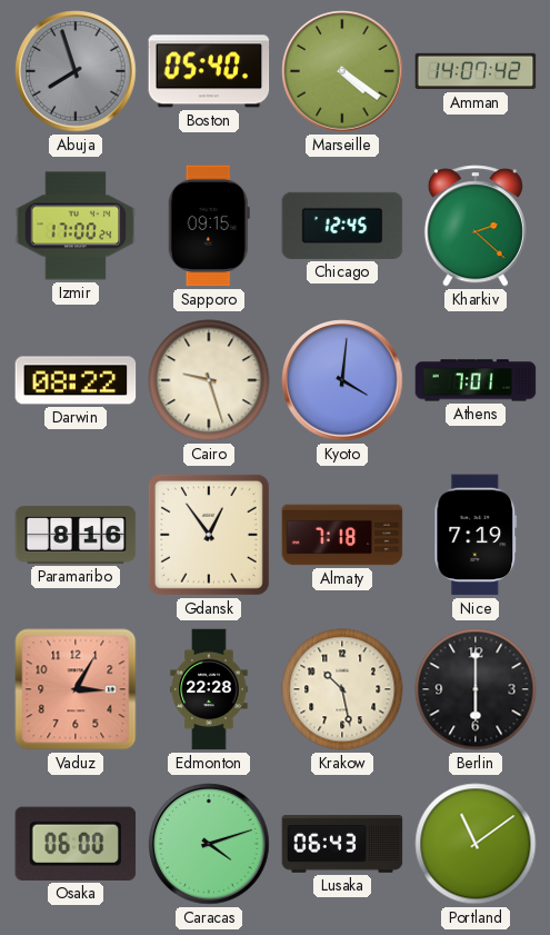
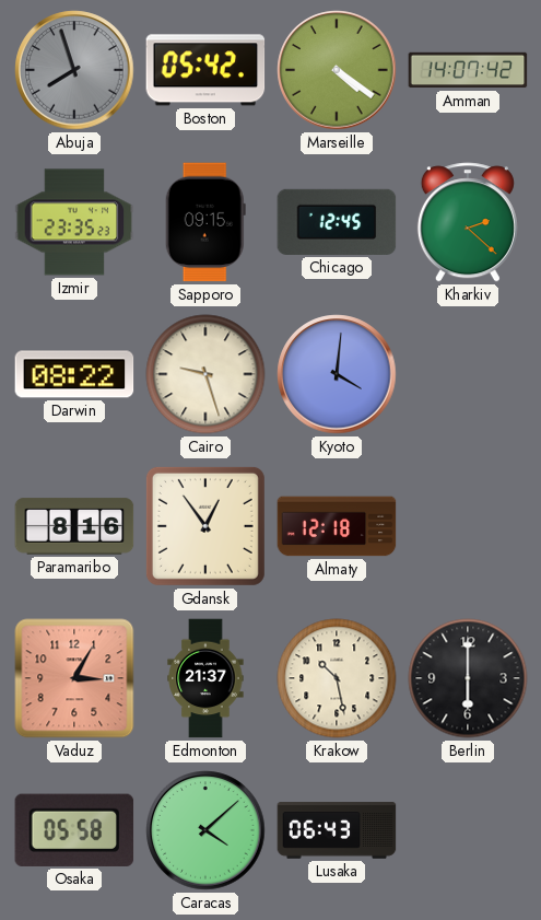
Boston: 05:40 -> 05:42 (205, 70)
Izmir: 17:00 -> 23:35 (74, 222)
Athens: 7:01 -> none (476, 380)
Almaty: 7:18 -> 12:18 (337, 526)
Nice: 7:19 -> none (476, 535)
Edmonton: 22:28 -> 21:37 (205, 678)
Osaka: 06:00 -> 05:58 (74, 830)
Caracas: 4:12 -> 4:08 (205, 830)
Portland: 11:09 -> none (476, 844)
